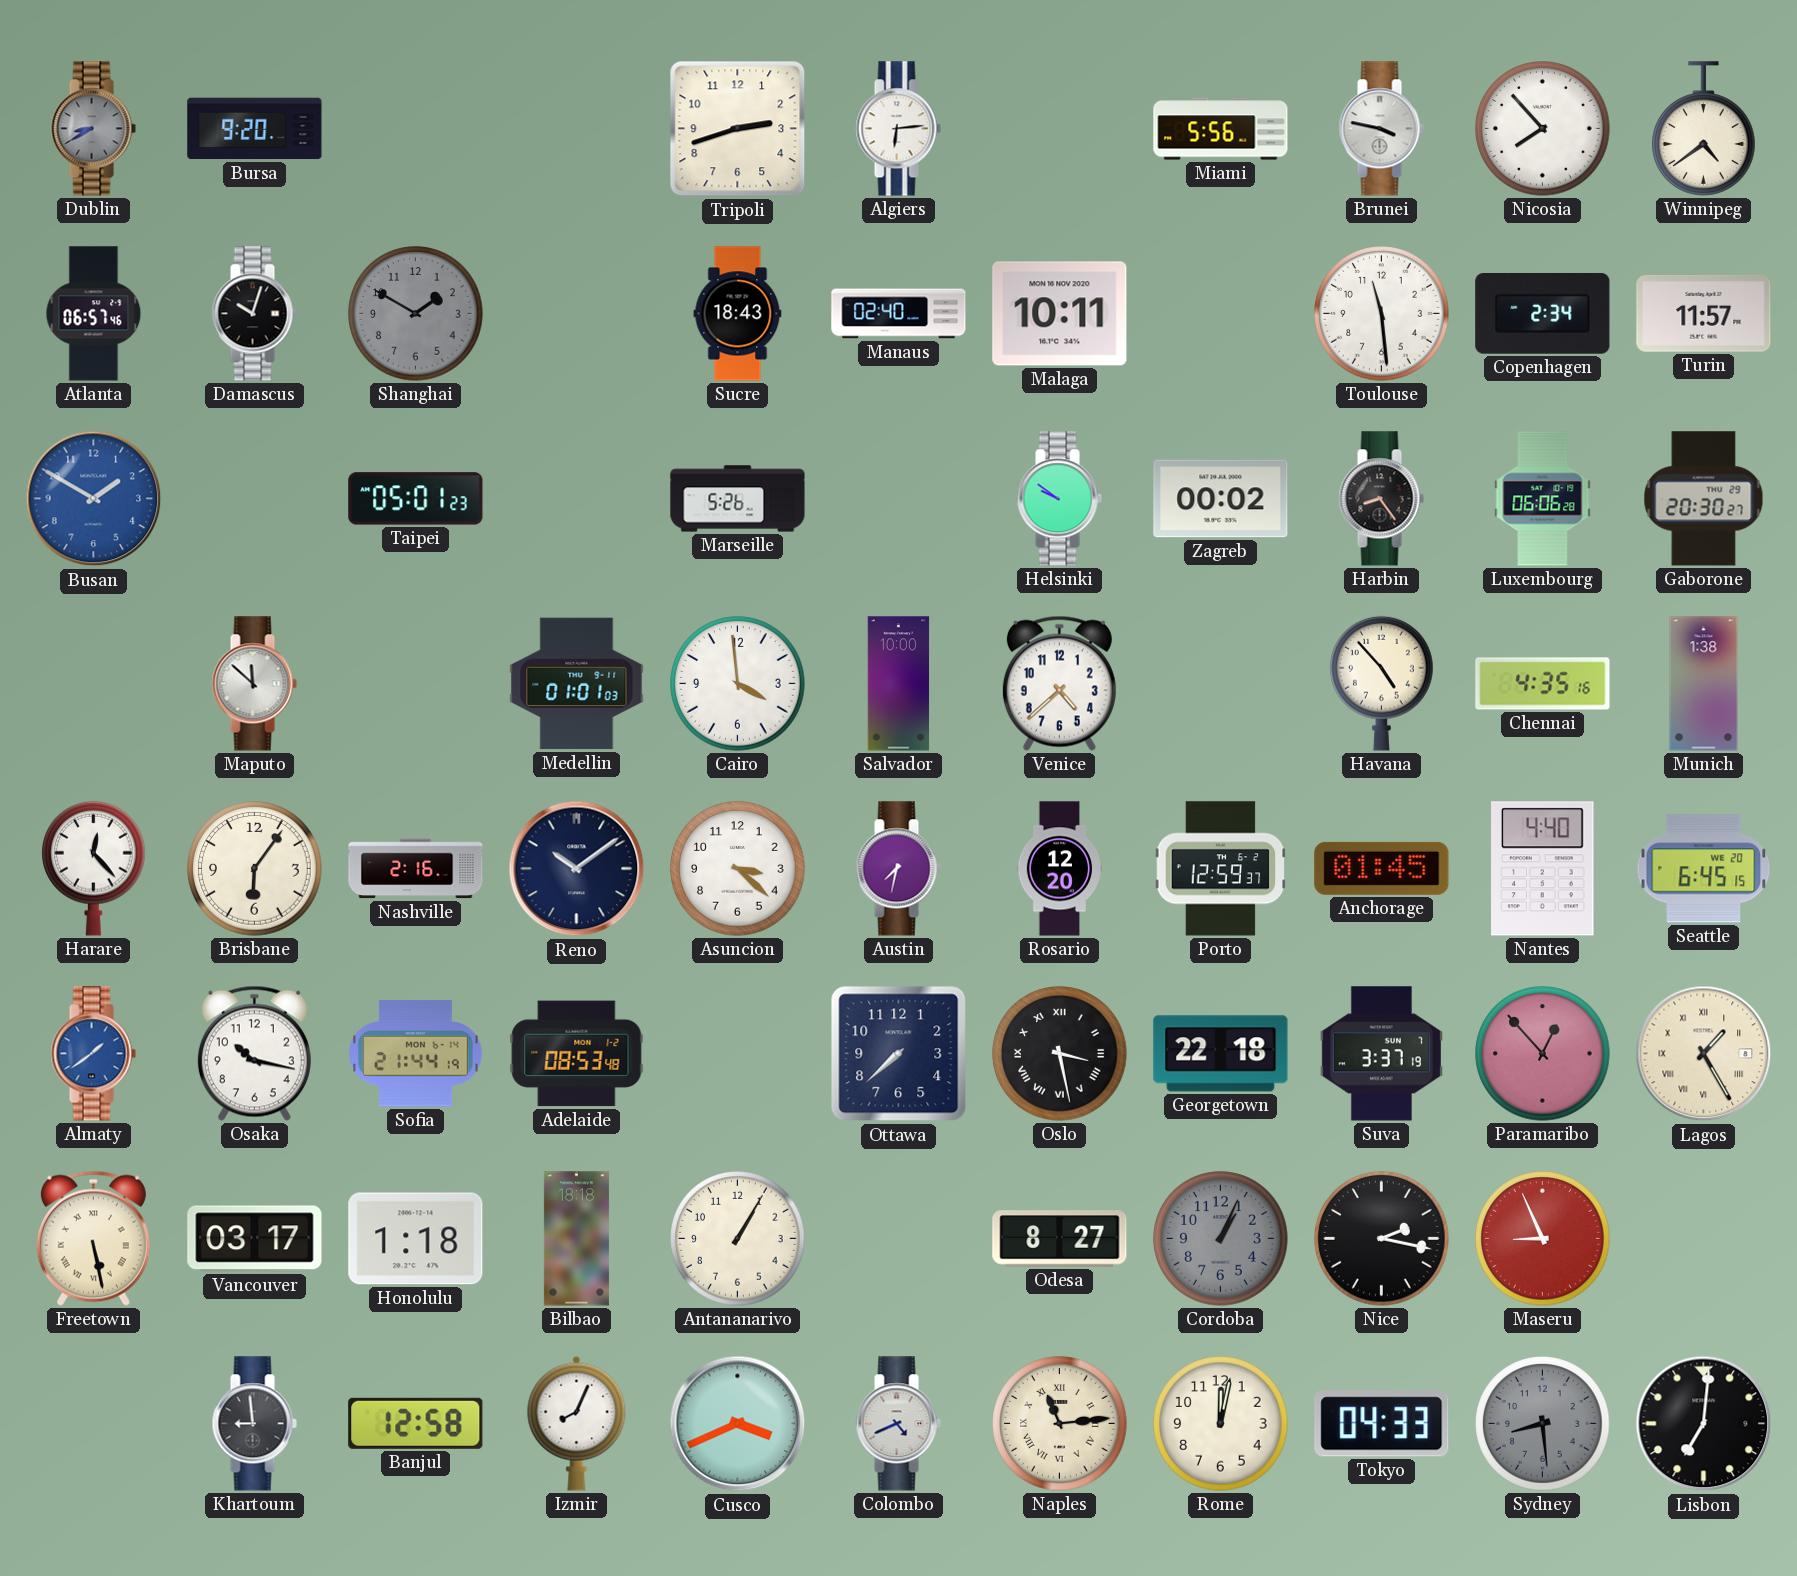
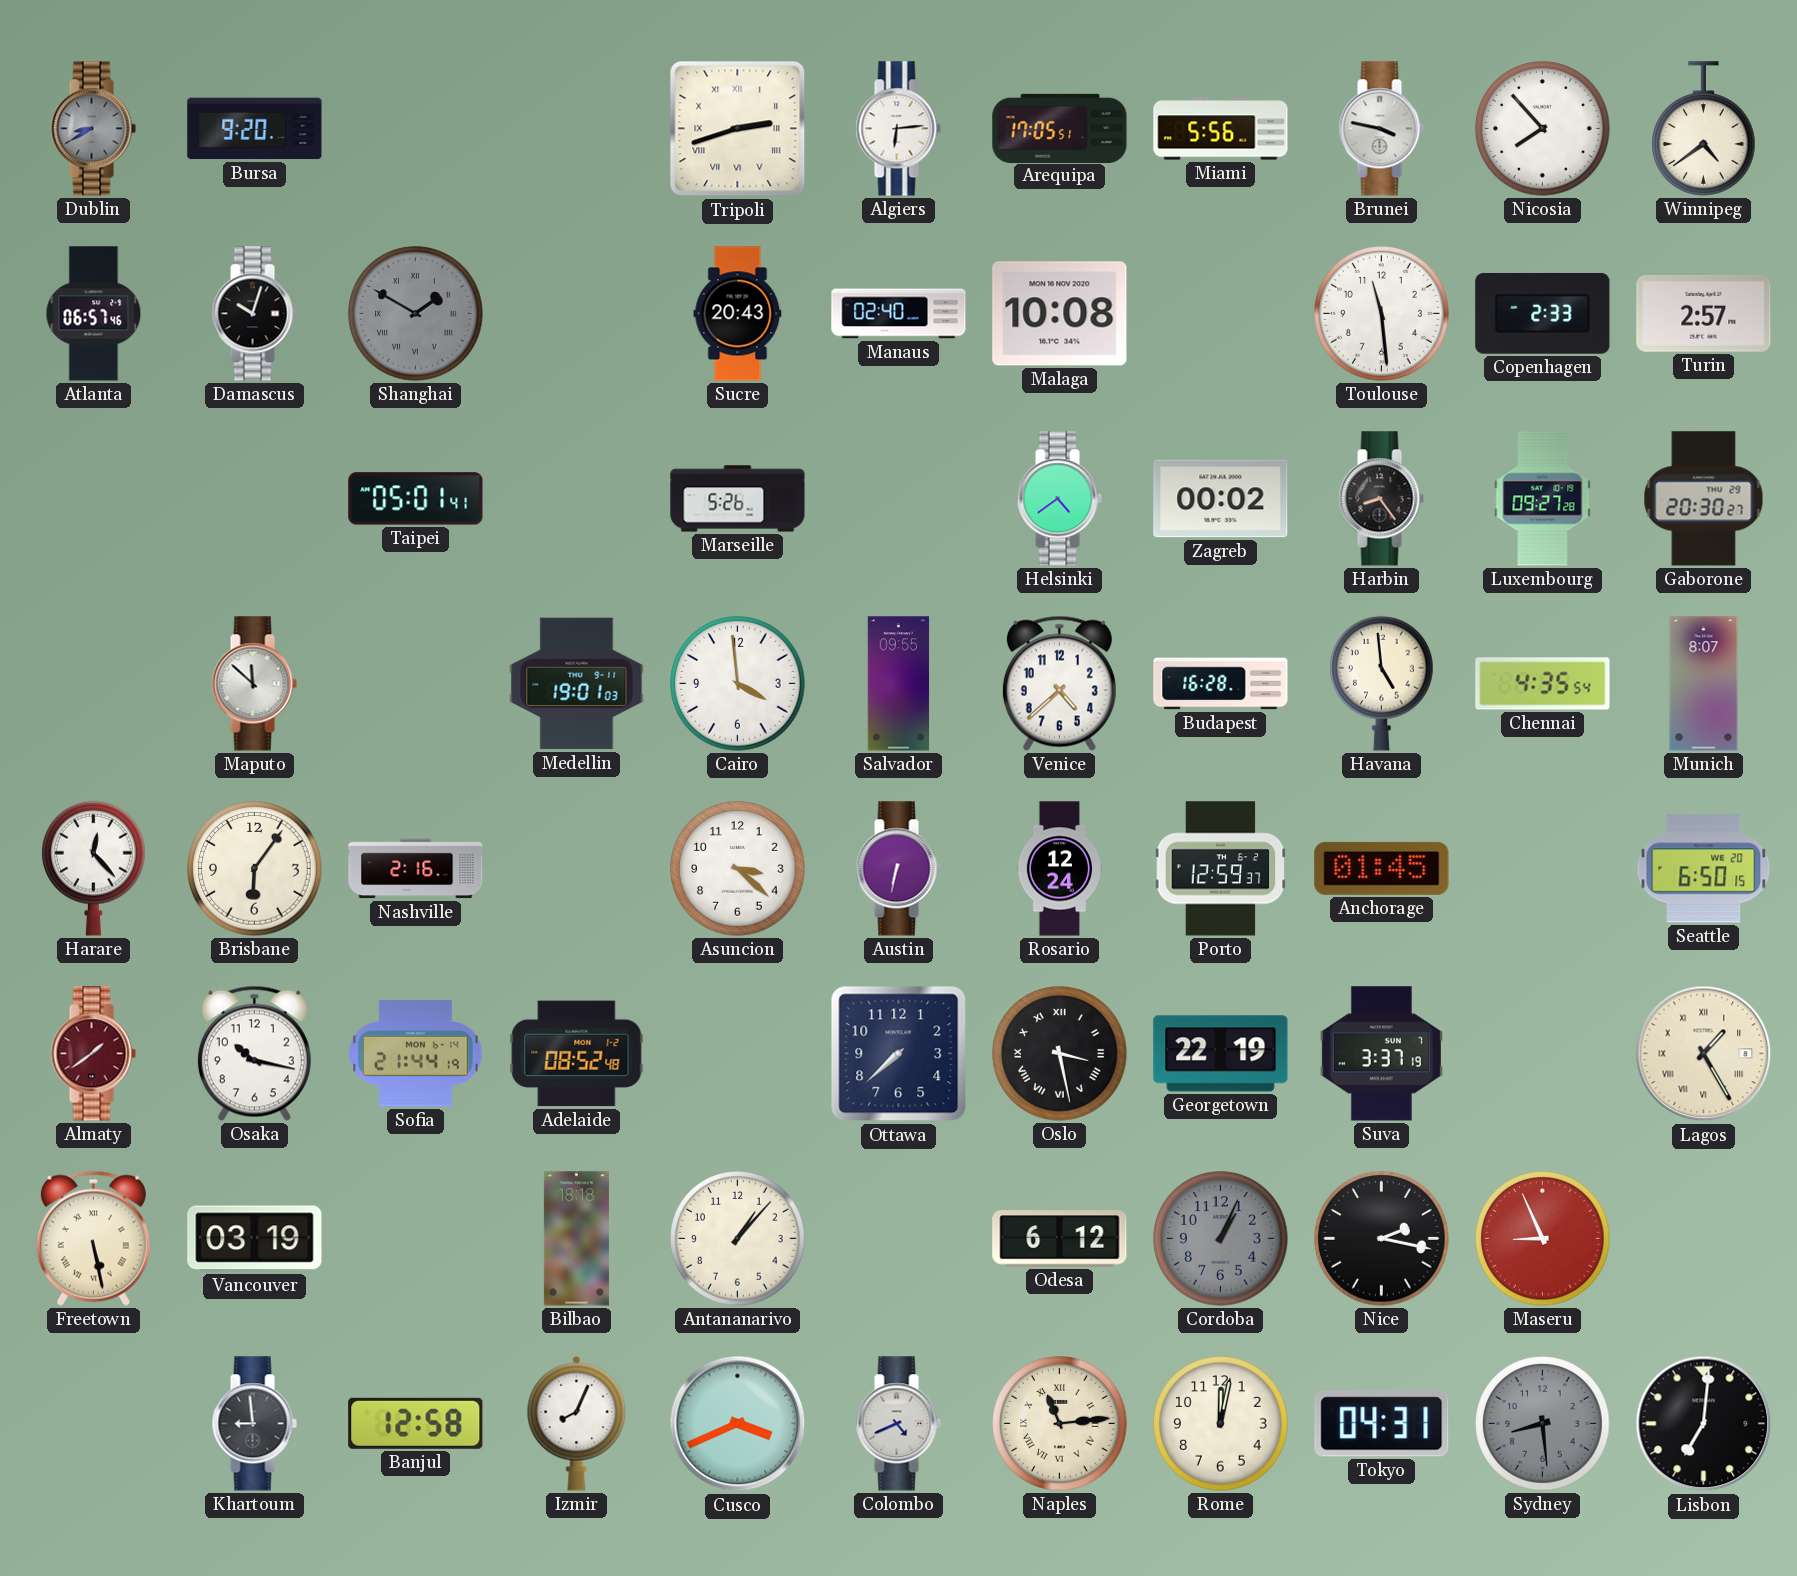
Tripoli numerals: Arabic -> Roman (738, 129)
Arequipa: none -> 17:05 (1060, 128)
Shanghai numerals: Arabic -> Roman (416, 314)
Sucre: 18:43 -> 20:43 (738, 314)
Malaga: 10:11 -> 10:08 (1060, 314)
Copenhagen: 2:34 -> 2:33 (1543, 313)
Turin: 11:57 -> 2:57 (1704, 314)
Busan: 1:50 -> none (94, 499)
Taipei: 05:01:23 -> 05:01:41 (416, 499)
Helsinki: 9:51 -> 4:39 (1059, 499)
Luxembourg: 06:06 -> 09:27 (1543, 499)
Medellin: 01:01 -> 19:01 (577, 684)
Salvador: 10:00 -> 09:55 (899, 684)
Budapest: none -> 16:28 (1221, 684)
Havana: 4:53 -> 4:59 (1382, 683)
Chennai: 4:35:16 -> 4:35:54 (1543, 684)
Munich: 1:38 -> 8:07 (1704, 684)
Reno: 10:09 -> none (577, 869)
Austin: 7:32 -> 6:32 (898, 869)
Rosario: 12:20 -> 12:24 (1060, 869)
Nantes: 4:40 -> none (1543, 869)
Seattle: 6:45 -> 6:50 (1704, 869)
Almaty dial: blue -> burgundy (93, 1054)
Adelaide: 08:53 -> 08:52 (577, 1054)
Georgetown: 22:18 -> 22:19 (1221, 1054)
Paramaribo: 12:53 -> none (1543, 1054)
Vancouver: 03:17 -> 03:19 (255, 1239)
Honolulu: 1:18 -> none (416, 1239)
Antananarivo: 1:05 -> 1:07 (738, 1239)
Odesa: 8:27 -> 6:12 (1060, 1239)
Tokyo: 04:33 -> 04:31 (1382, 1424)
